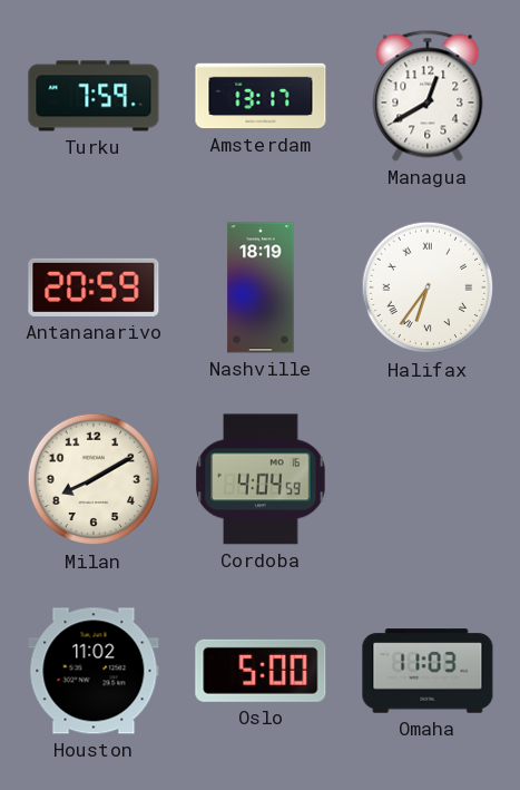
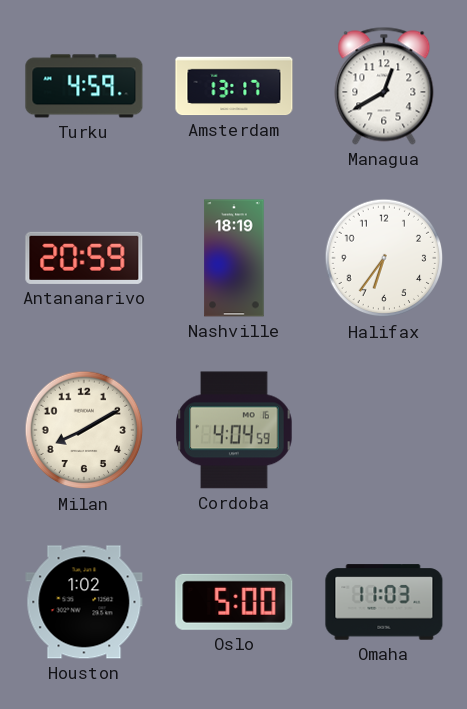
Turku: 7:59 -> 4:59 (84, 86)
Halifax numerals: Roman -> Arabic (384, 258)
Houston: 11:02 -> 1:02 (84, 602)
